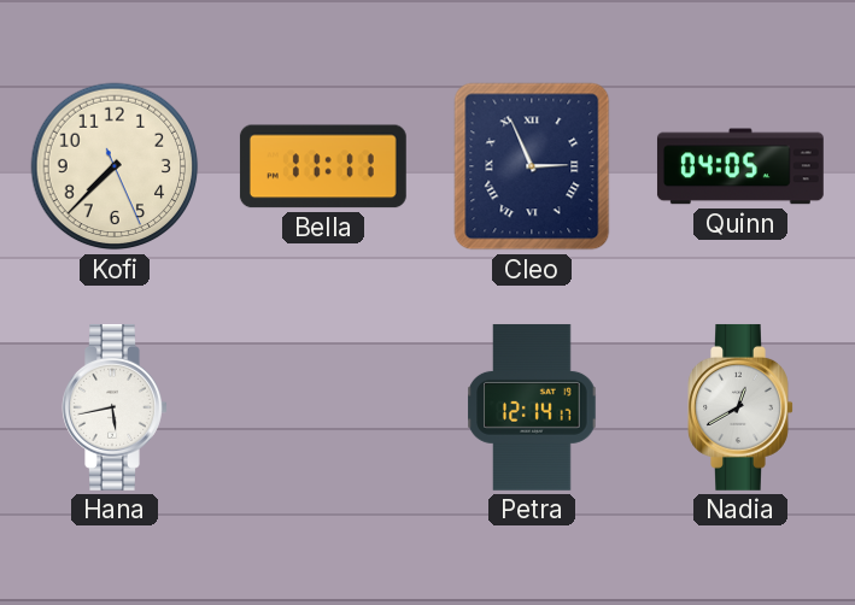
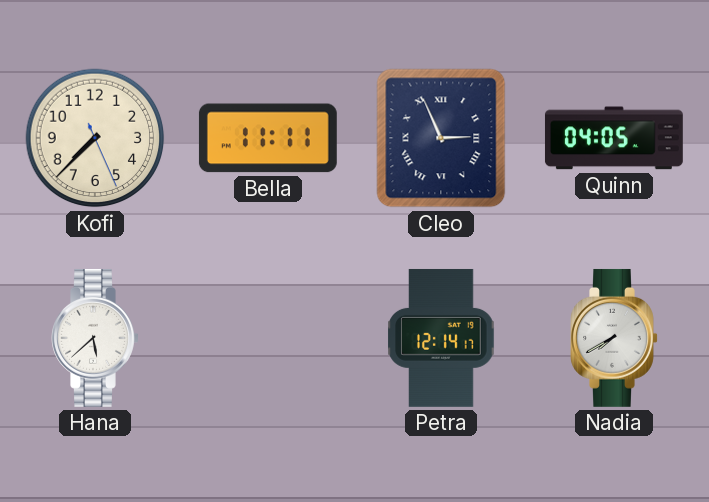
Hana: 5:43 -> 5:38 (95, 338)
Nadia: 12:40 -> 7:40 (614, 338)
